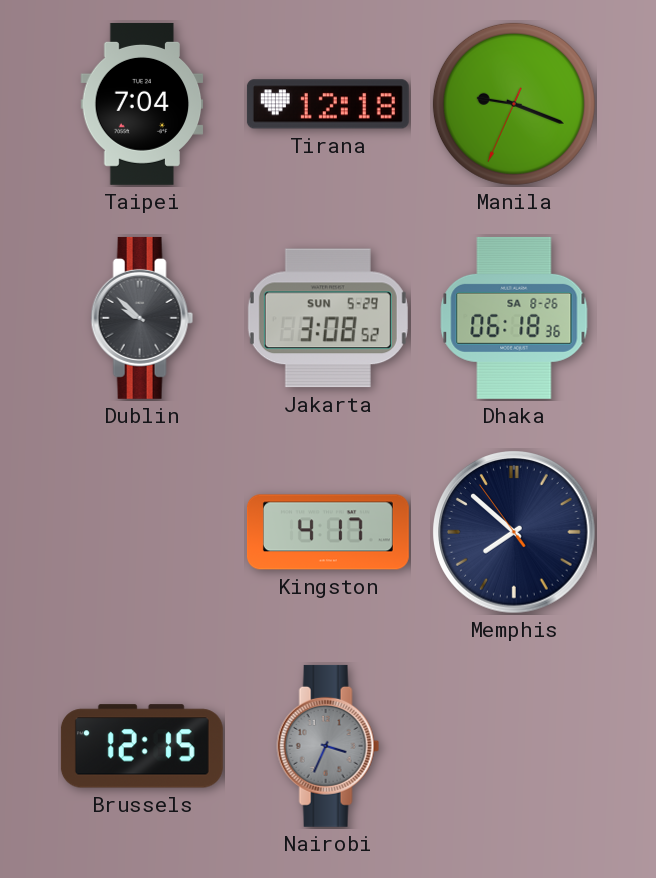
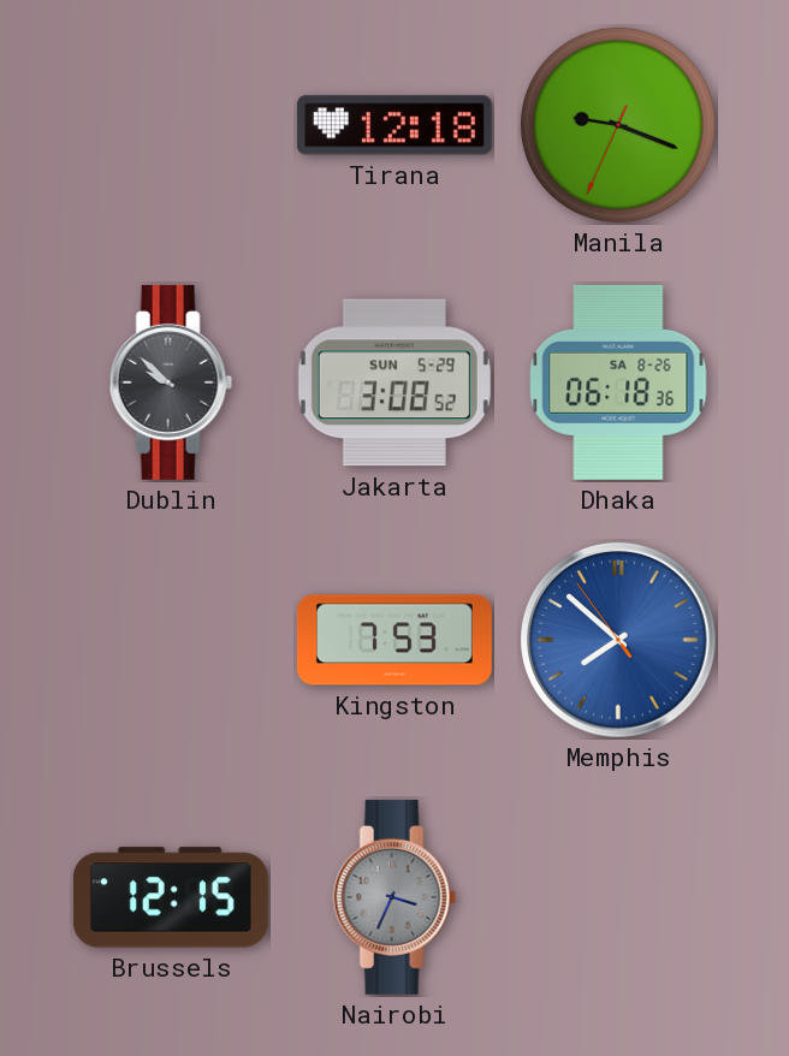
Taipei: 7:04 -> none (142, 104)
Kingston: 4:17 -> 7:53 (394, 640)
Memphis dial: navy -> blue (618, 640)
